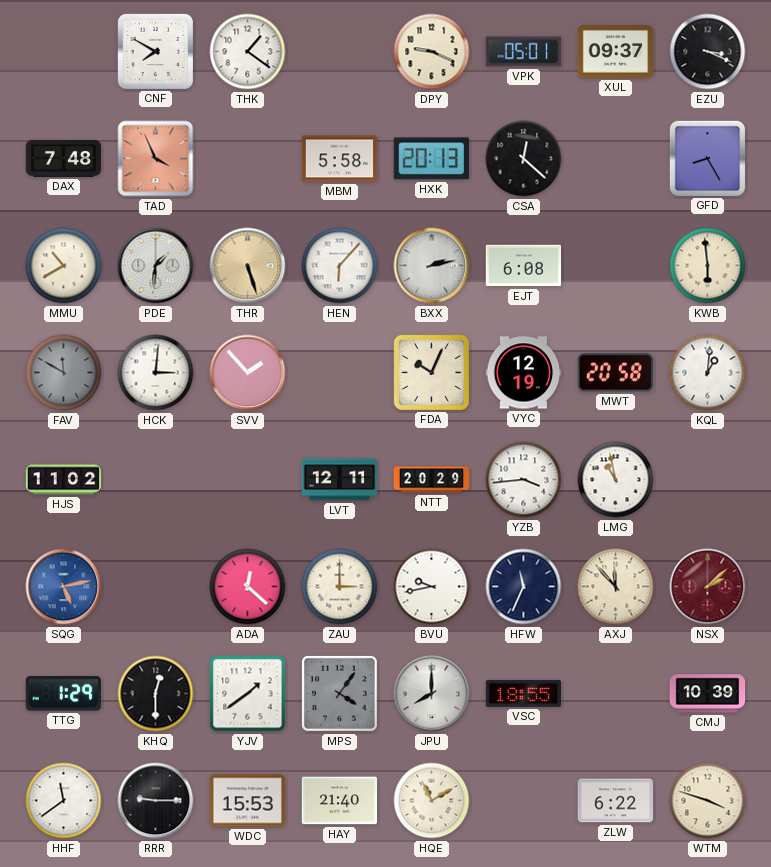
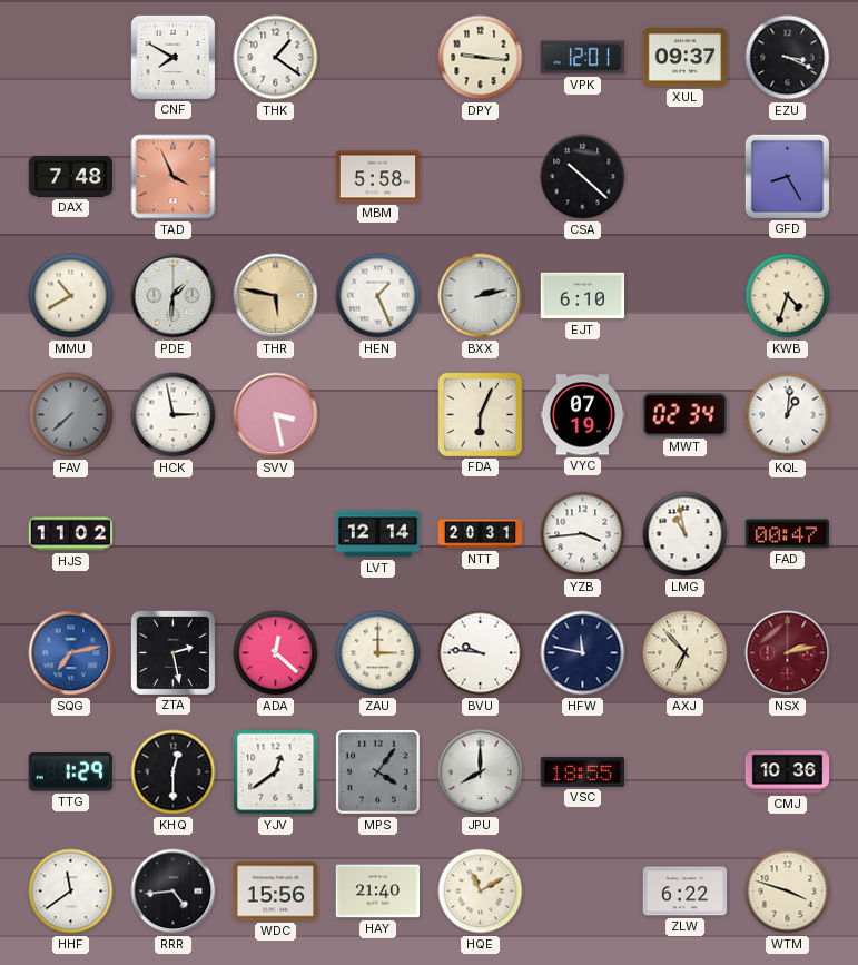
DPY: 9:19 -> 9:16 (481, 58)
VPK: 05:01 -> 12:01 (582, 58)
HXK: 20:13 -> none (431, 159)
CSA: 12:22 -> 10:22 (583, 177)
THR: 5:27 -> 5:47 (276, 296)
HEN: 6:07 -> 1:26 (378, 296)
EJT: 6:08 -> 6:10 (583, 296)
KWB: 5:59 -> 4:33 (788, 296)
FAV: 11:50 -> 7:38 (71, 415)
HCK: 3:01 -> 2:58 (174, 415)
SVV: 1:53 -> 3:28 (276, 415)
FDA: 10:04 -> 6:04 (480, 414)
VYC: 12:19 -> 07:19 (583, 415)
MWT: 20:58 -> 02:34 (684, 415)
LVT: 12:11 -> 12:14 (378, 534)
NTT: 20:29 -> 20:31 (481, 534)
FAD: none -> 00:47 (788, 534)
SQG: 5:13 -> 7:13 (71, 653)
ZTA: none -> 2:28 (172, 652)
BVU: 9:43 -> 9:46 (481, 653)
HFW: 11:34 -> 11:47 (583, 653)
AXJ: 11:53 -> 6:53 (686, 653)
NSX: 2:08 -> 2:13 (788, 653)
YJV: 1:39 -> 12:39 (276, 772)
CMJ: 10:39 -> 10:36 (788, 772)
RRR: 9:15 -> 4:44 (174, 892)
WDC: 15:53 -> 15:56 (276, 892)
